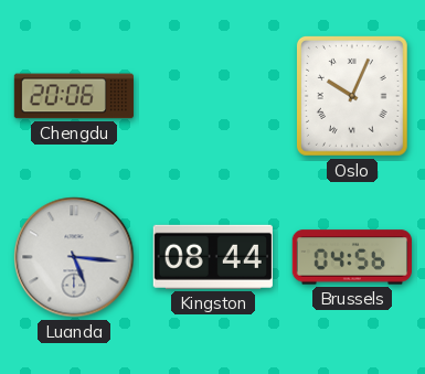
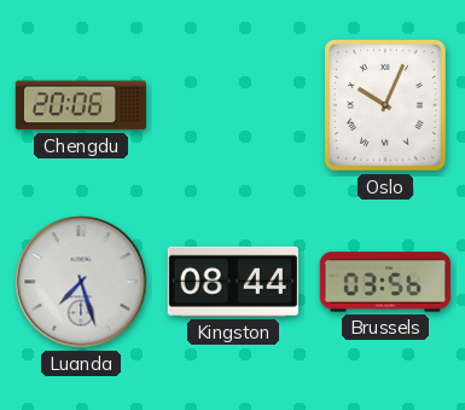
Luanda: 5:16 -> 7:27 (81, 282)
Brussels: 04:56 -> 03:56 (385, 282)
